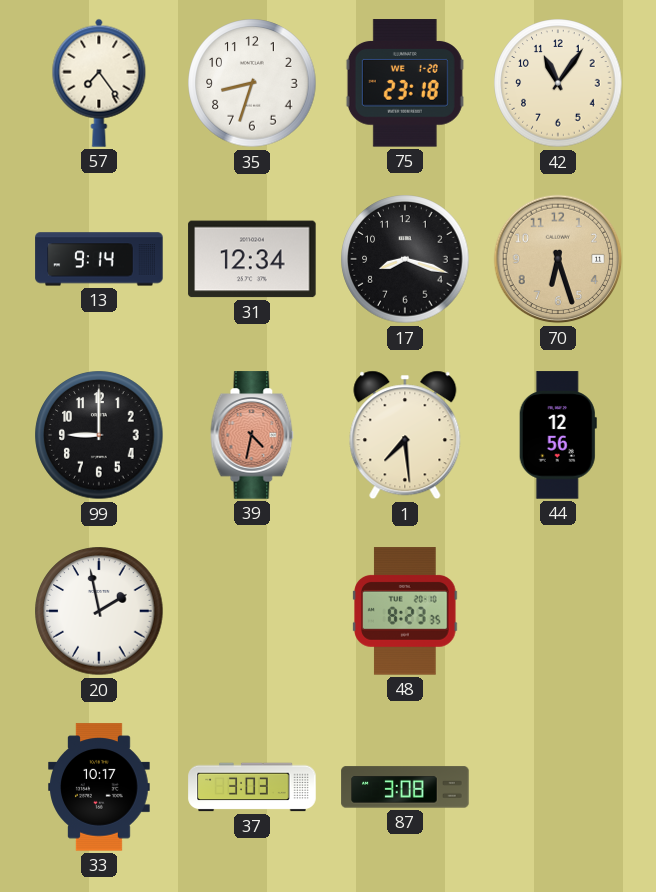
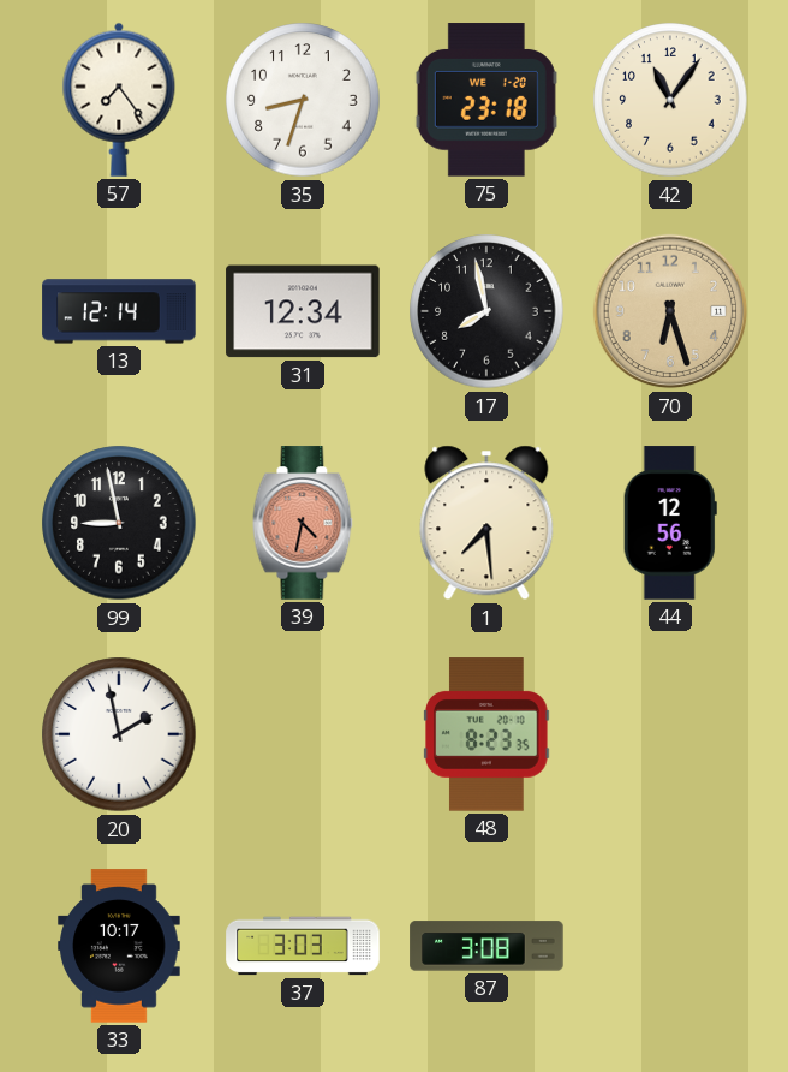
13: 9:14 -> 12:14 (119, 311)
17: 8:18 -> 7:58 (486, 311)
99: 9:00 -> 8:58 (119, 523)
